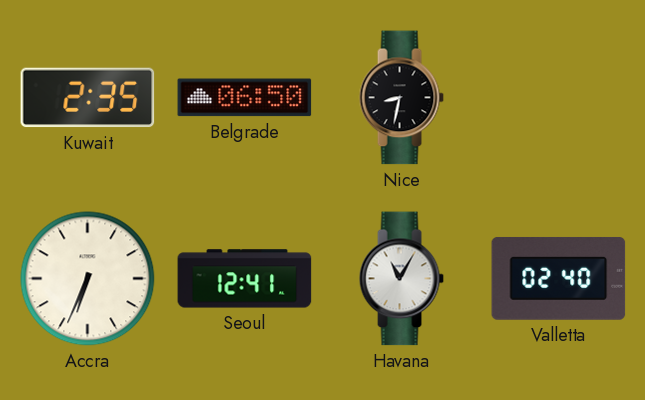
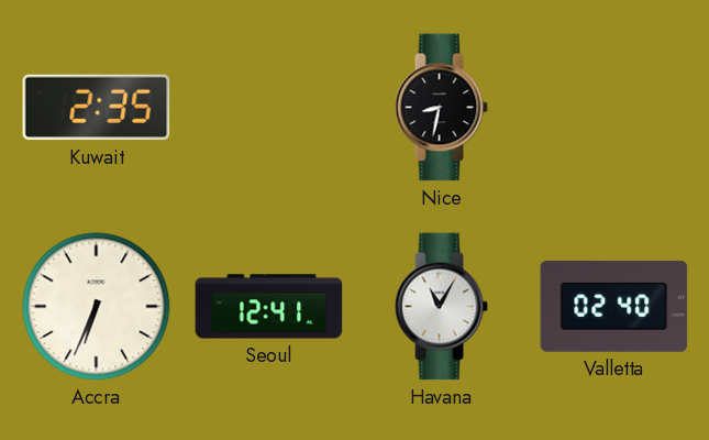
Belgrade: 06:50 -> none (245, 98)
